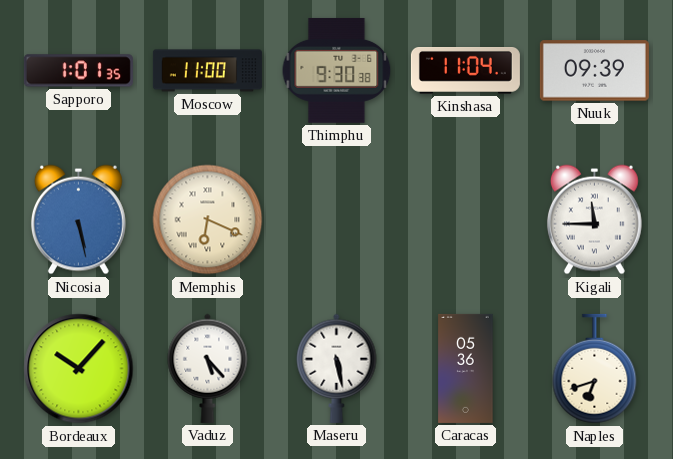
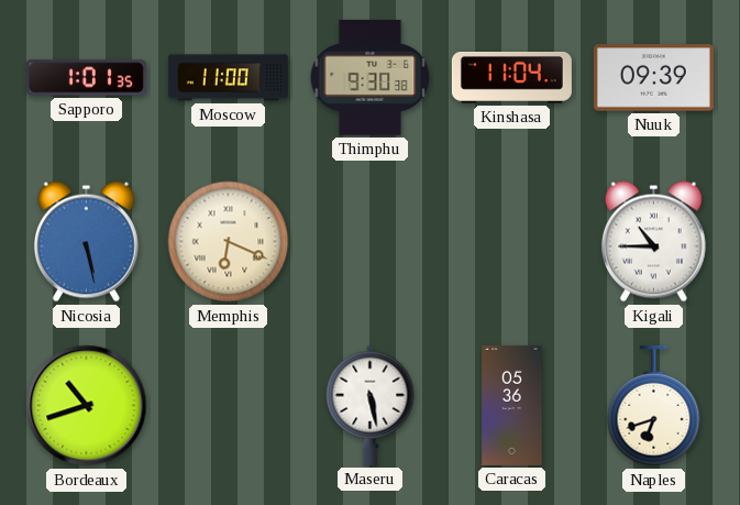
Kigali: 11:45 -> 10:45 (653, 242)
Bordeaux: 10:07 -> 10:42 (87, 406)
Vaduz: 5:23 -> none (208, 368)
